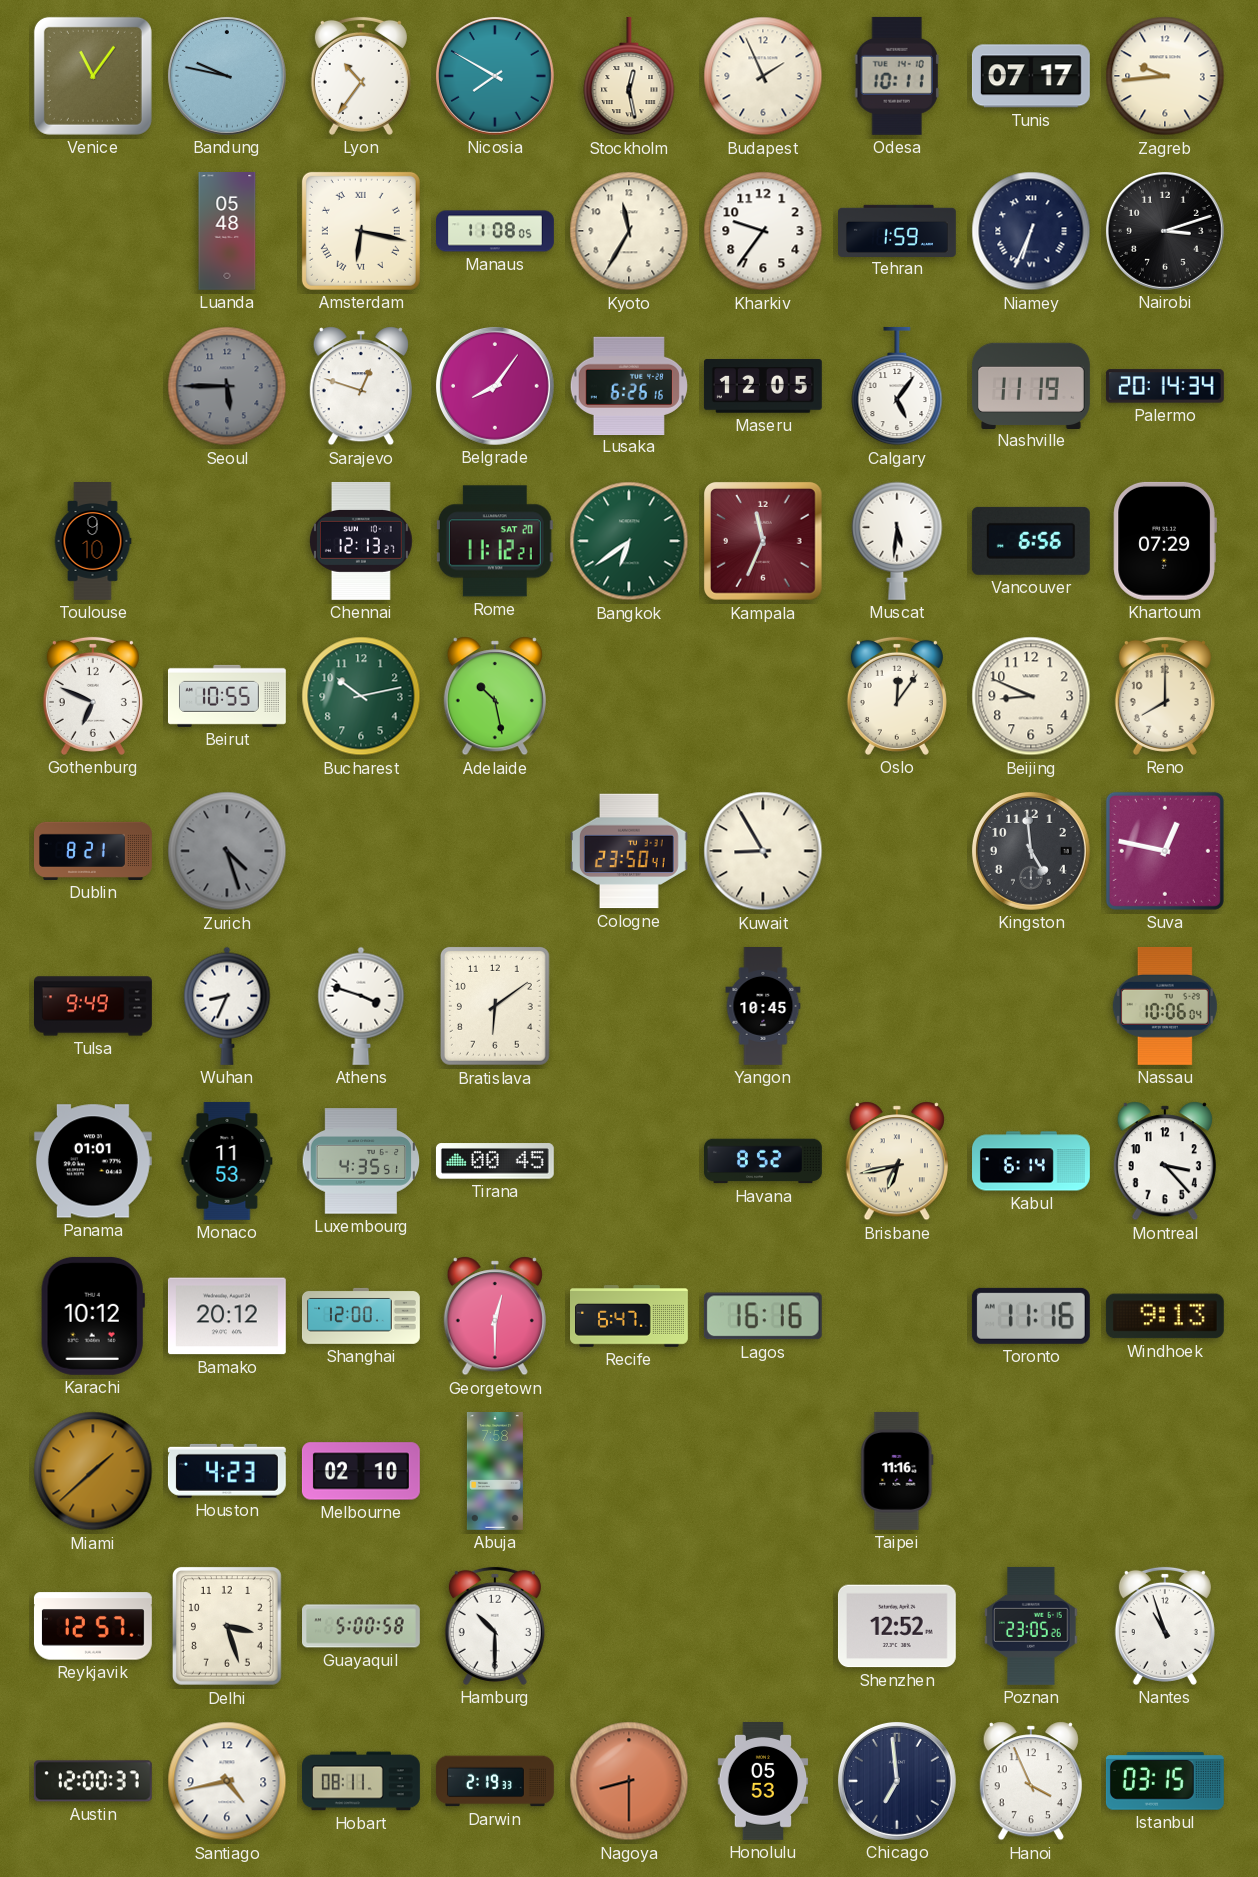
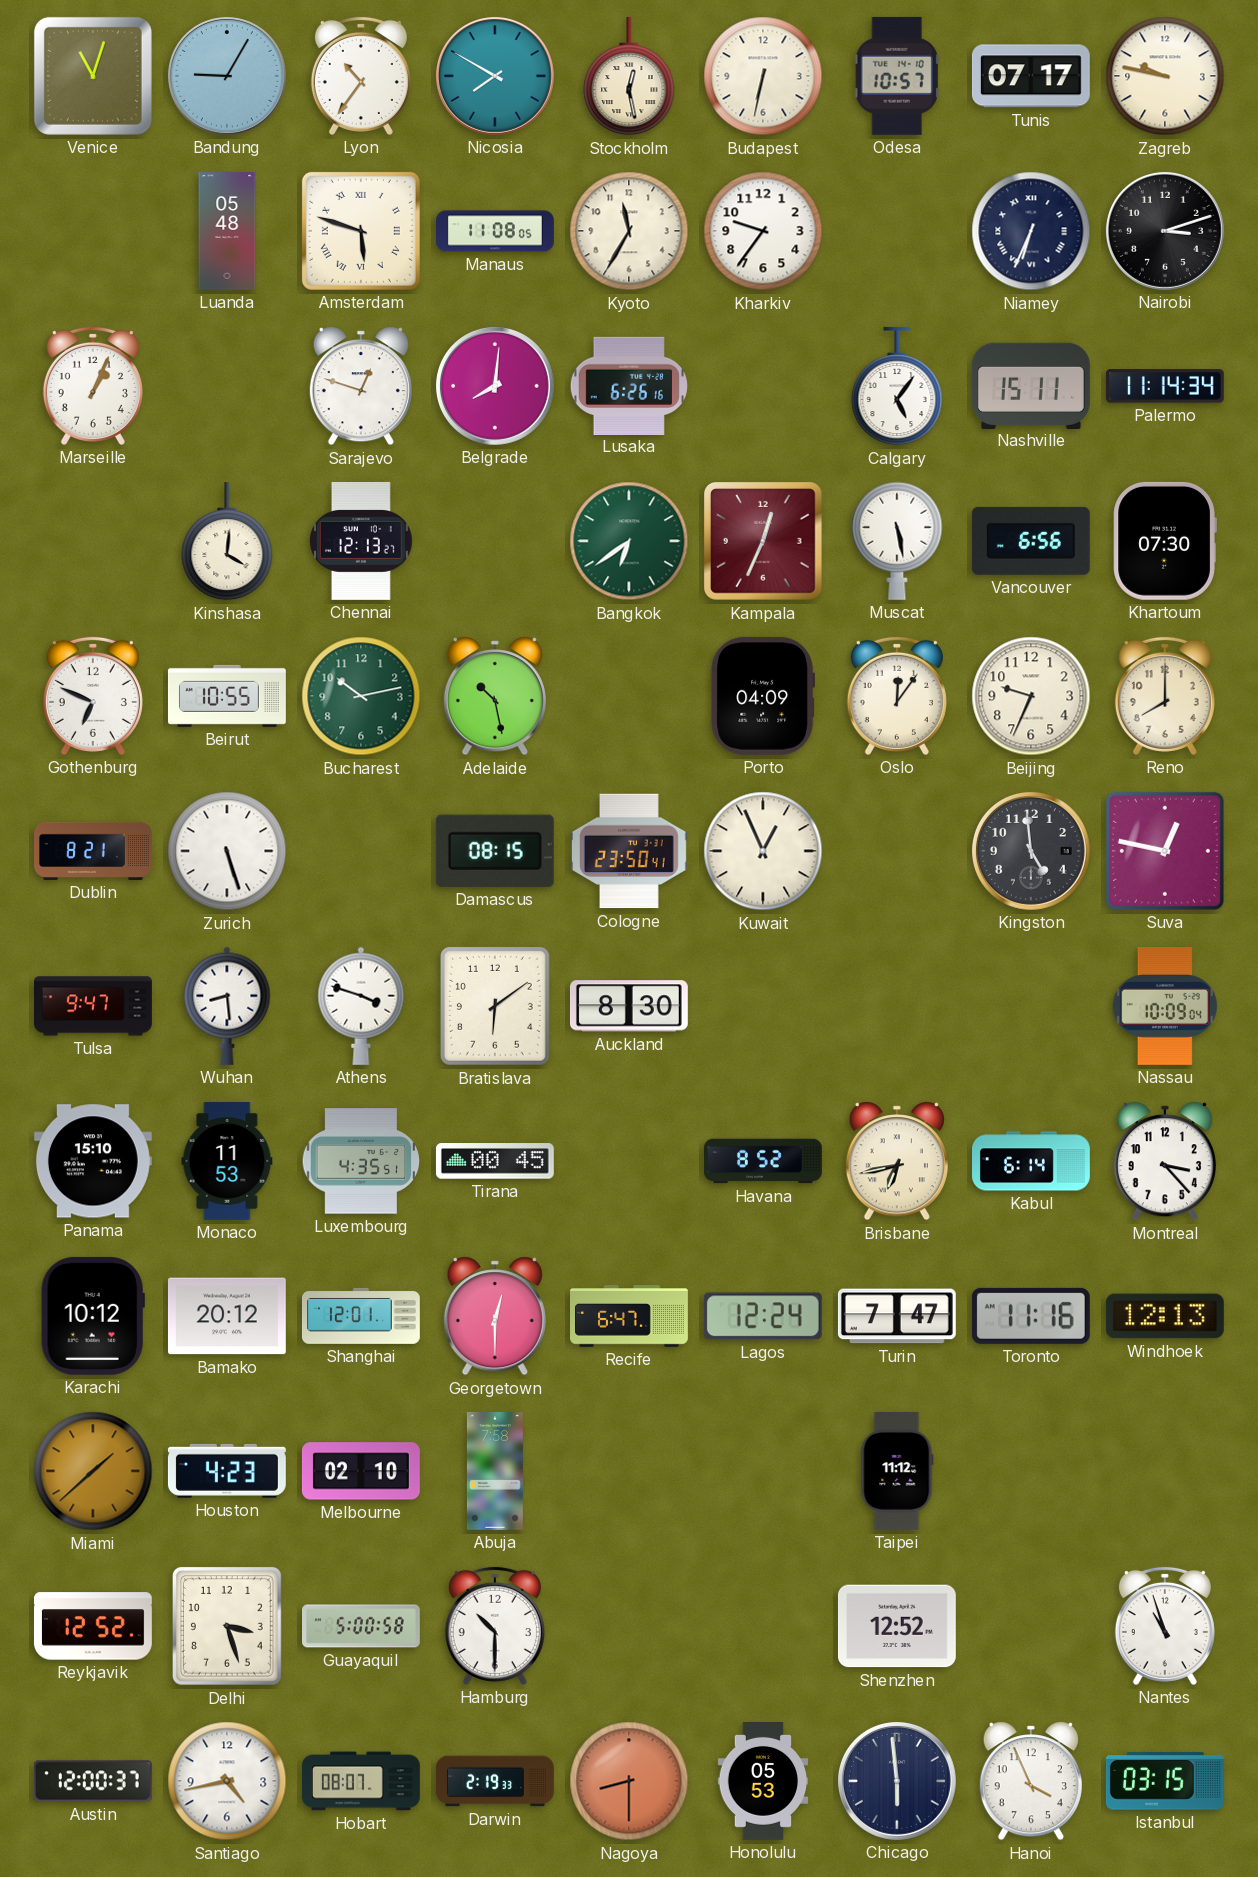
Venice: 11:06 -> 11:03 (93, 76)
Bandung: 9:47 -> 9:05 (227, 76)
Budapest: 1:56 -> 6:32 (763, 76)
Odesa: 10:11 -> 10:57 (897, 76)
Zagreb: 9:44 -> 9:47 (1165, 76)
Amsterdam: 6:17 -> 5:48 (361, 231)
Tehran: 1:59 -> none (898, 230)
Marseille: none -> 1:04 (93, 386)
Seoul: 5:45 -> none (227, 386)
Belgrade: 8:06 -> 8:01 (495, 386)
Maseru: 12:05 -> none (763, 386)
Nashville: 11:19 -> 15:11 (1031, 385)
Palermo: 20:14 -> 11:14 (1165, 386)
Toulouse: 9:10 -> none (93, 542)
Kinshasa: none -> 4:01 (227, 541)
Rome: 11:12 -> none (495, 541)
Kampala: 11:34 -> 12:34 (764, 542)
Muscat: 5:31 -> 5:28 (897, 541)
Khartoum: 07:29 -> 07:30 (1165, 541)
Porto: none -> 04:09 (762, 696)
Beijing: 8:49 -> 9:34 (1031, 696)
Zurich: 4:27 -> 5:27 (227, 851)
Zurich dial: grey -> white (227, 851)
Damascus: none -> 08:15 (495, 851)
Kuwait: 8:55 -> 12:56 (763, 851)
Tulsa: 9:49 -> 9:47 (94, 1006)
Wuhan: 8:34 -> 8:29 (227, 1006)
Auckland: none -> 8:30 (629, 1006)
Yangon: 10:45 -> none (763, 1007)
Nassau: 10:06 -> 10:09 (1165, 1006)
Panama: 01:01 -> 15:10 (93, 1161)
Shanghai: 12:00 -> 12:01 (361, 1316)
Lagos: 16:16 -> 12:24 (763, 1316)
Turin: none -> 7:47 (897, 1316)
Windhoek: 9:13 -> 12:13 (1165, 1316)
Taipei: 11:16 -> 11:12 (897, 1471)
Reykjavik: 12:57 -> 12:52 (93, 1626)
Poznan: 23:05 -> none (1032, 1626)
Hobart: 08:11 -> 08:07 (362, 1781)
Chicago: 6:59 -> 5:59 (897, 1781)
